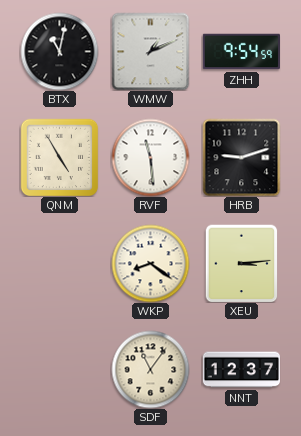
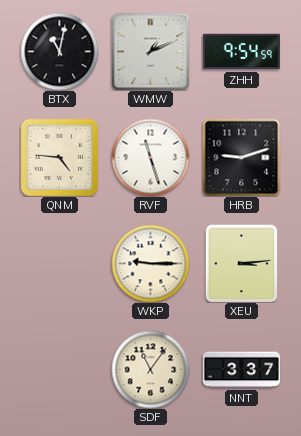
QNM: 4:55 -> 4:46 (59, 157)
RVF: 11:29 -> 11:27 (150, 157)
WKP: 8:21 -> 9:15 (150, 263)
NNT: 12:37 -> 3:37 (241, 370)
